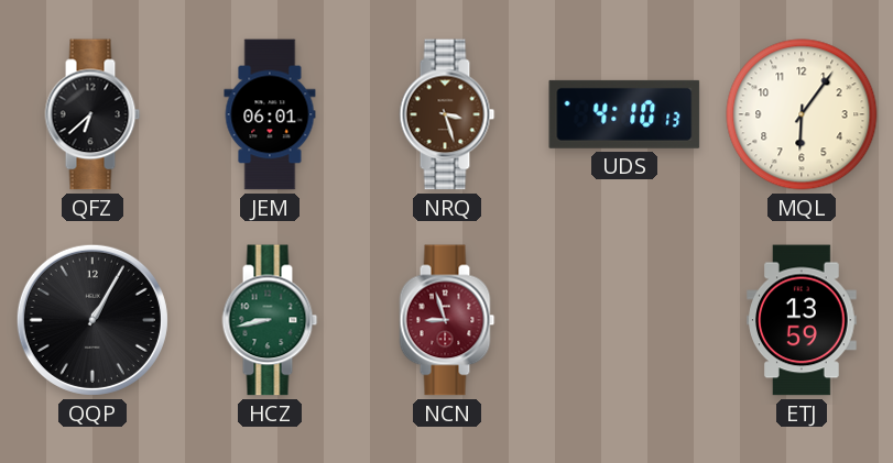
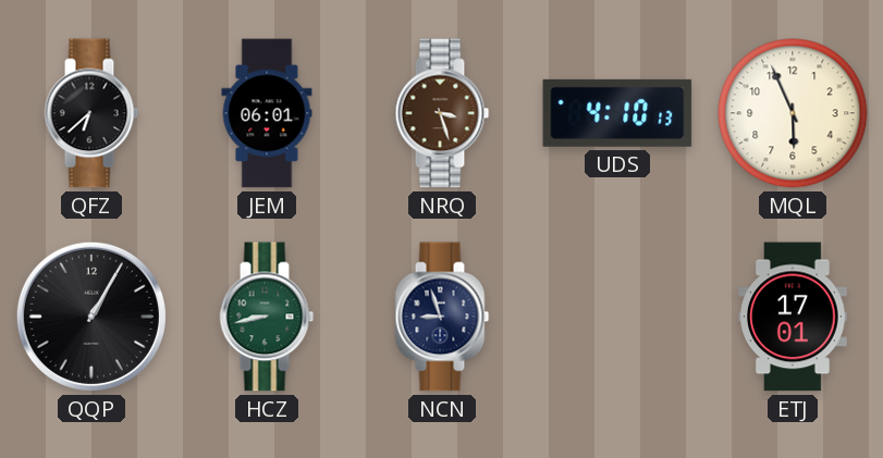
MQL: 6:06 -> 5:56 (793, 113)
NCN dial: burgundy -> navy (442, 317)
ETJ: 13:59 -> 17:01 (793, 317)
